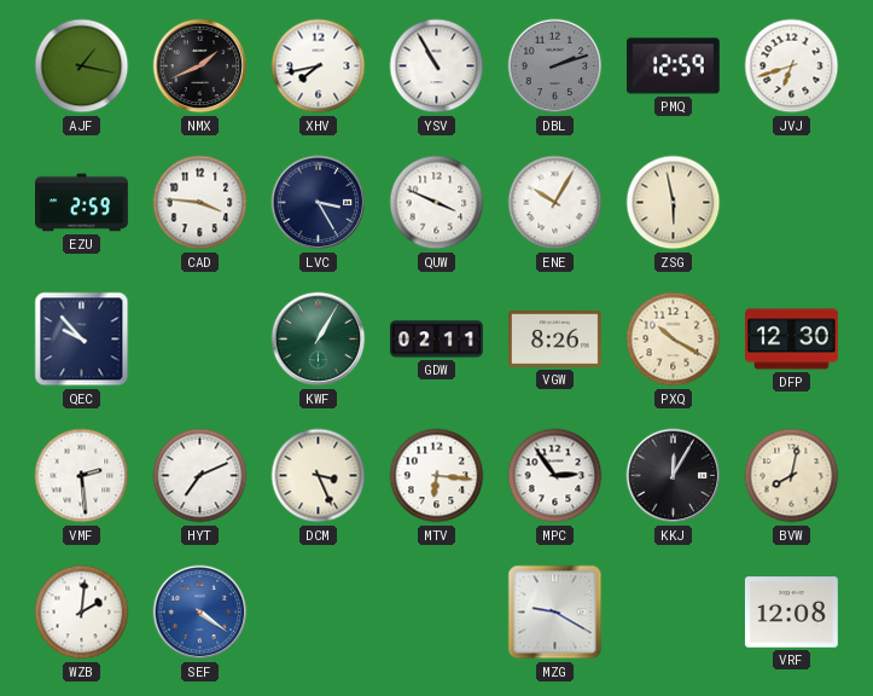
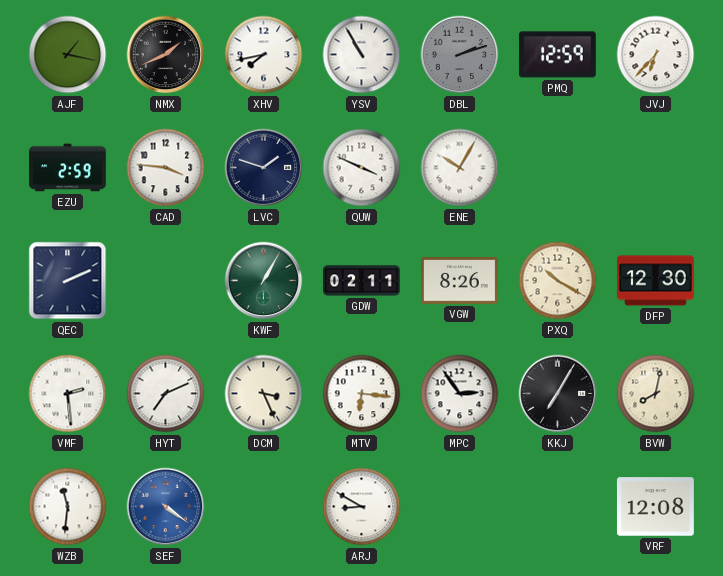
JVJ: 6:42 -> 6:37 (656, 55)
LVC: 3:25 -> 1:48 (264, 168)
ZSG: 5:58 -> none (674, 203)
QEC: 9:53 -> 2:11 (68, 281)
KKJ: 12:05 -> 7:05 (558, 394)
WZB: 2:01 -> 11:31 (68, 507)
ARJ: none -> 8:50 (362, 507)
MZG: 9:20 -> none (555, 613)
